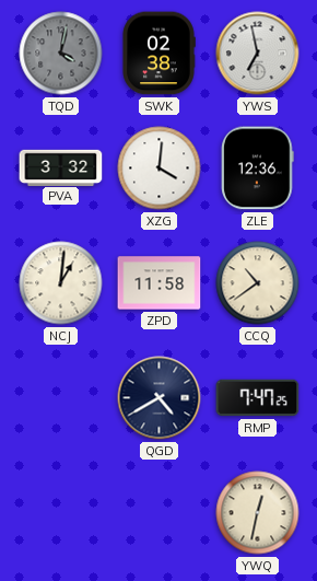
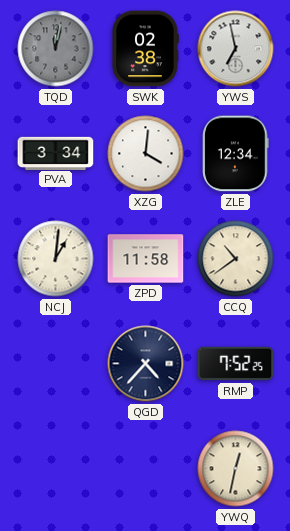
TQD: 4:02 -> 12:02 (56, 49)
PVA: 3:32 -> 3:34 (56, 153)
ZLE: 12:36 -> 12:34 (236, 154)
QGD: 4:40 -> 4:37 (146, 364)
RMP: 7:47 -> 7:52 (236, 364)
